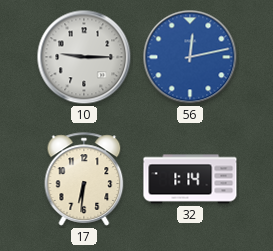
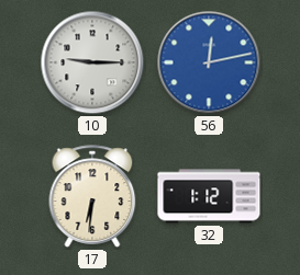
32: 1:14 -> 1:12 (209, 196)
